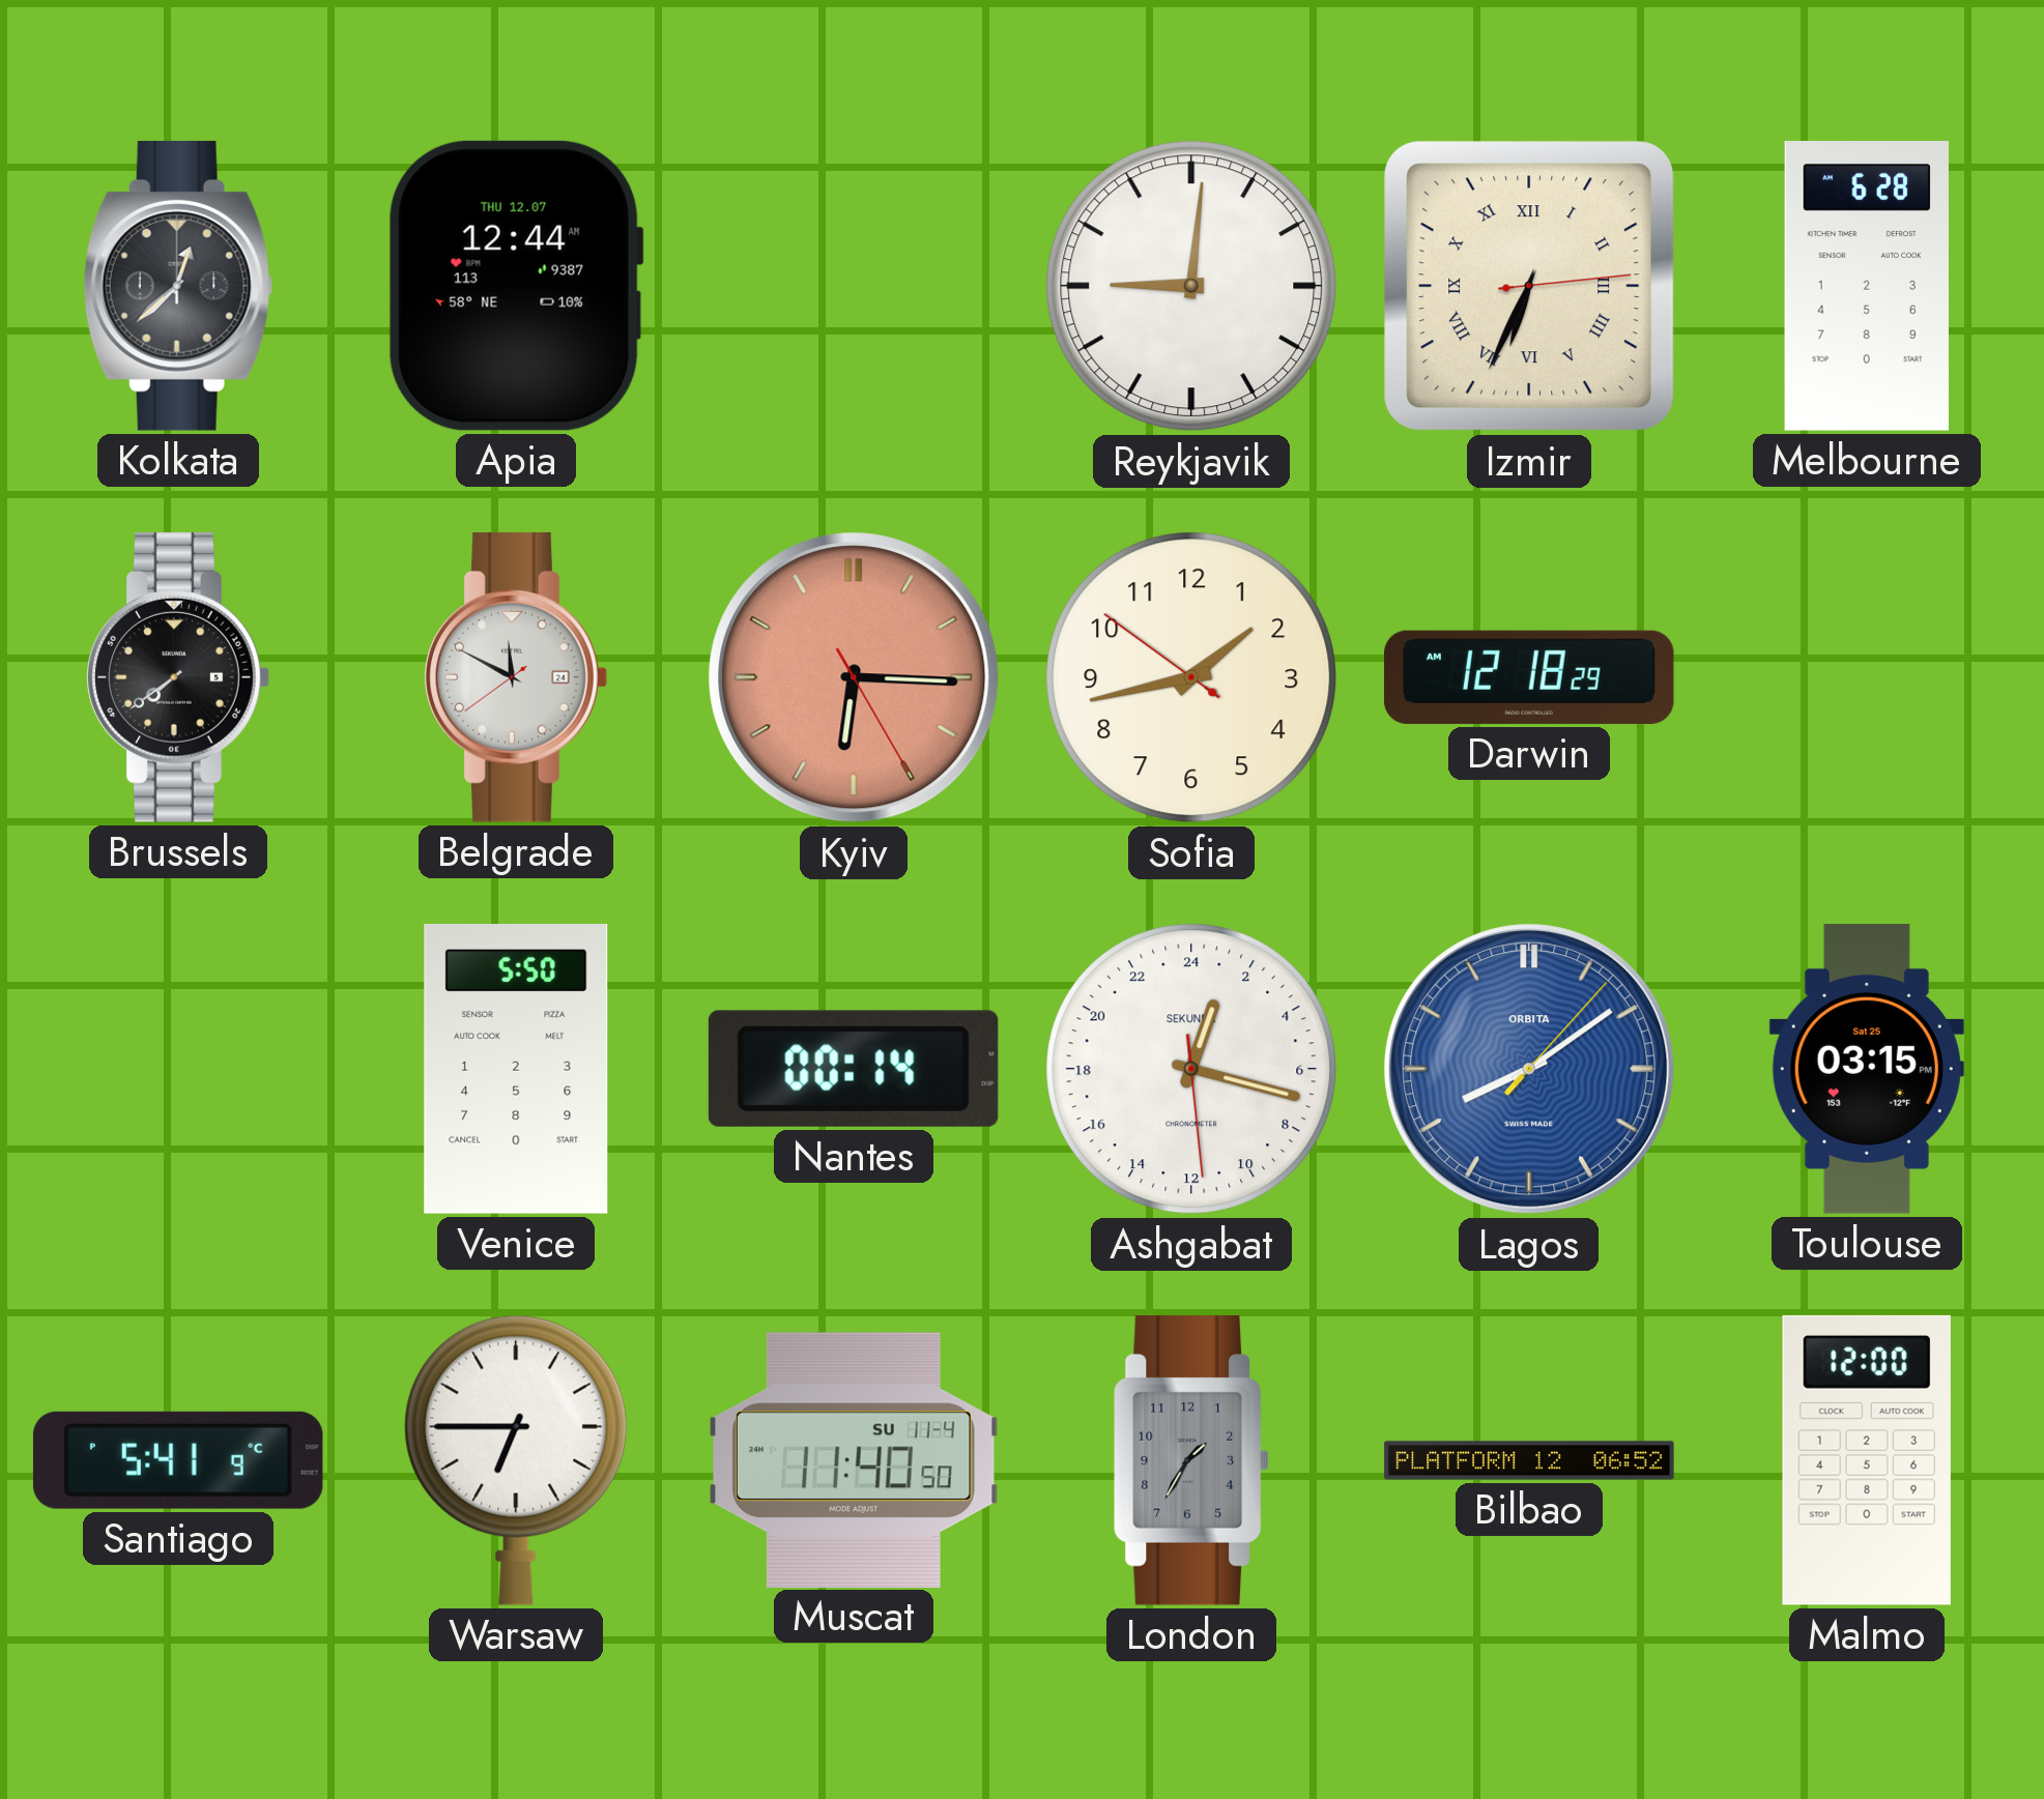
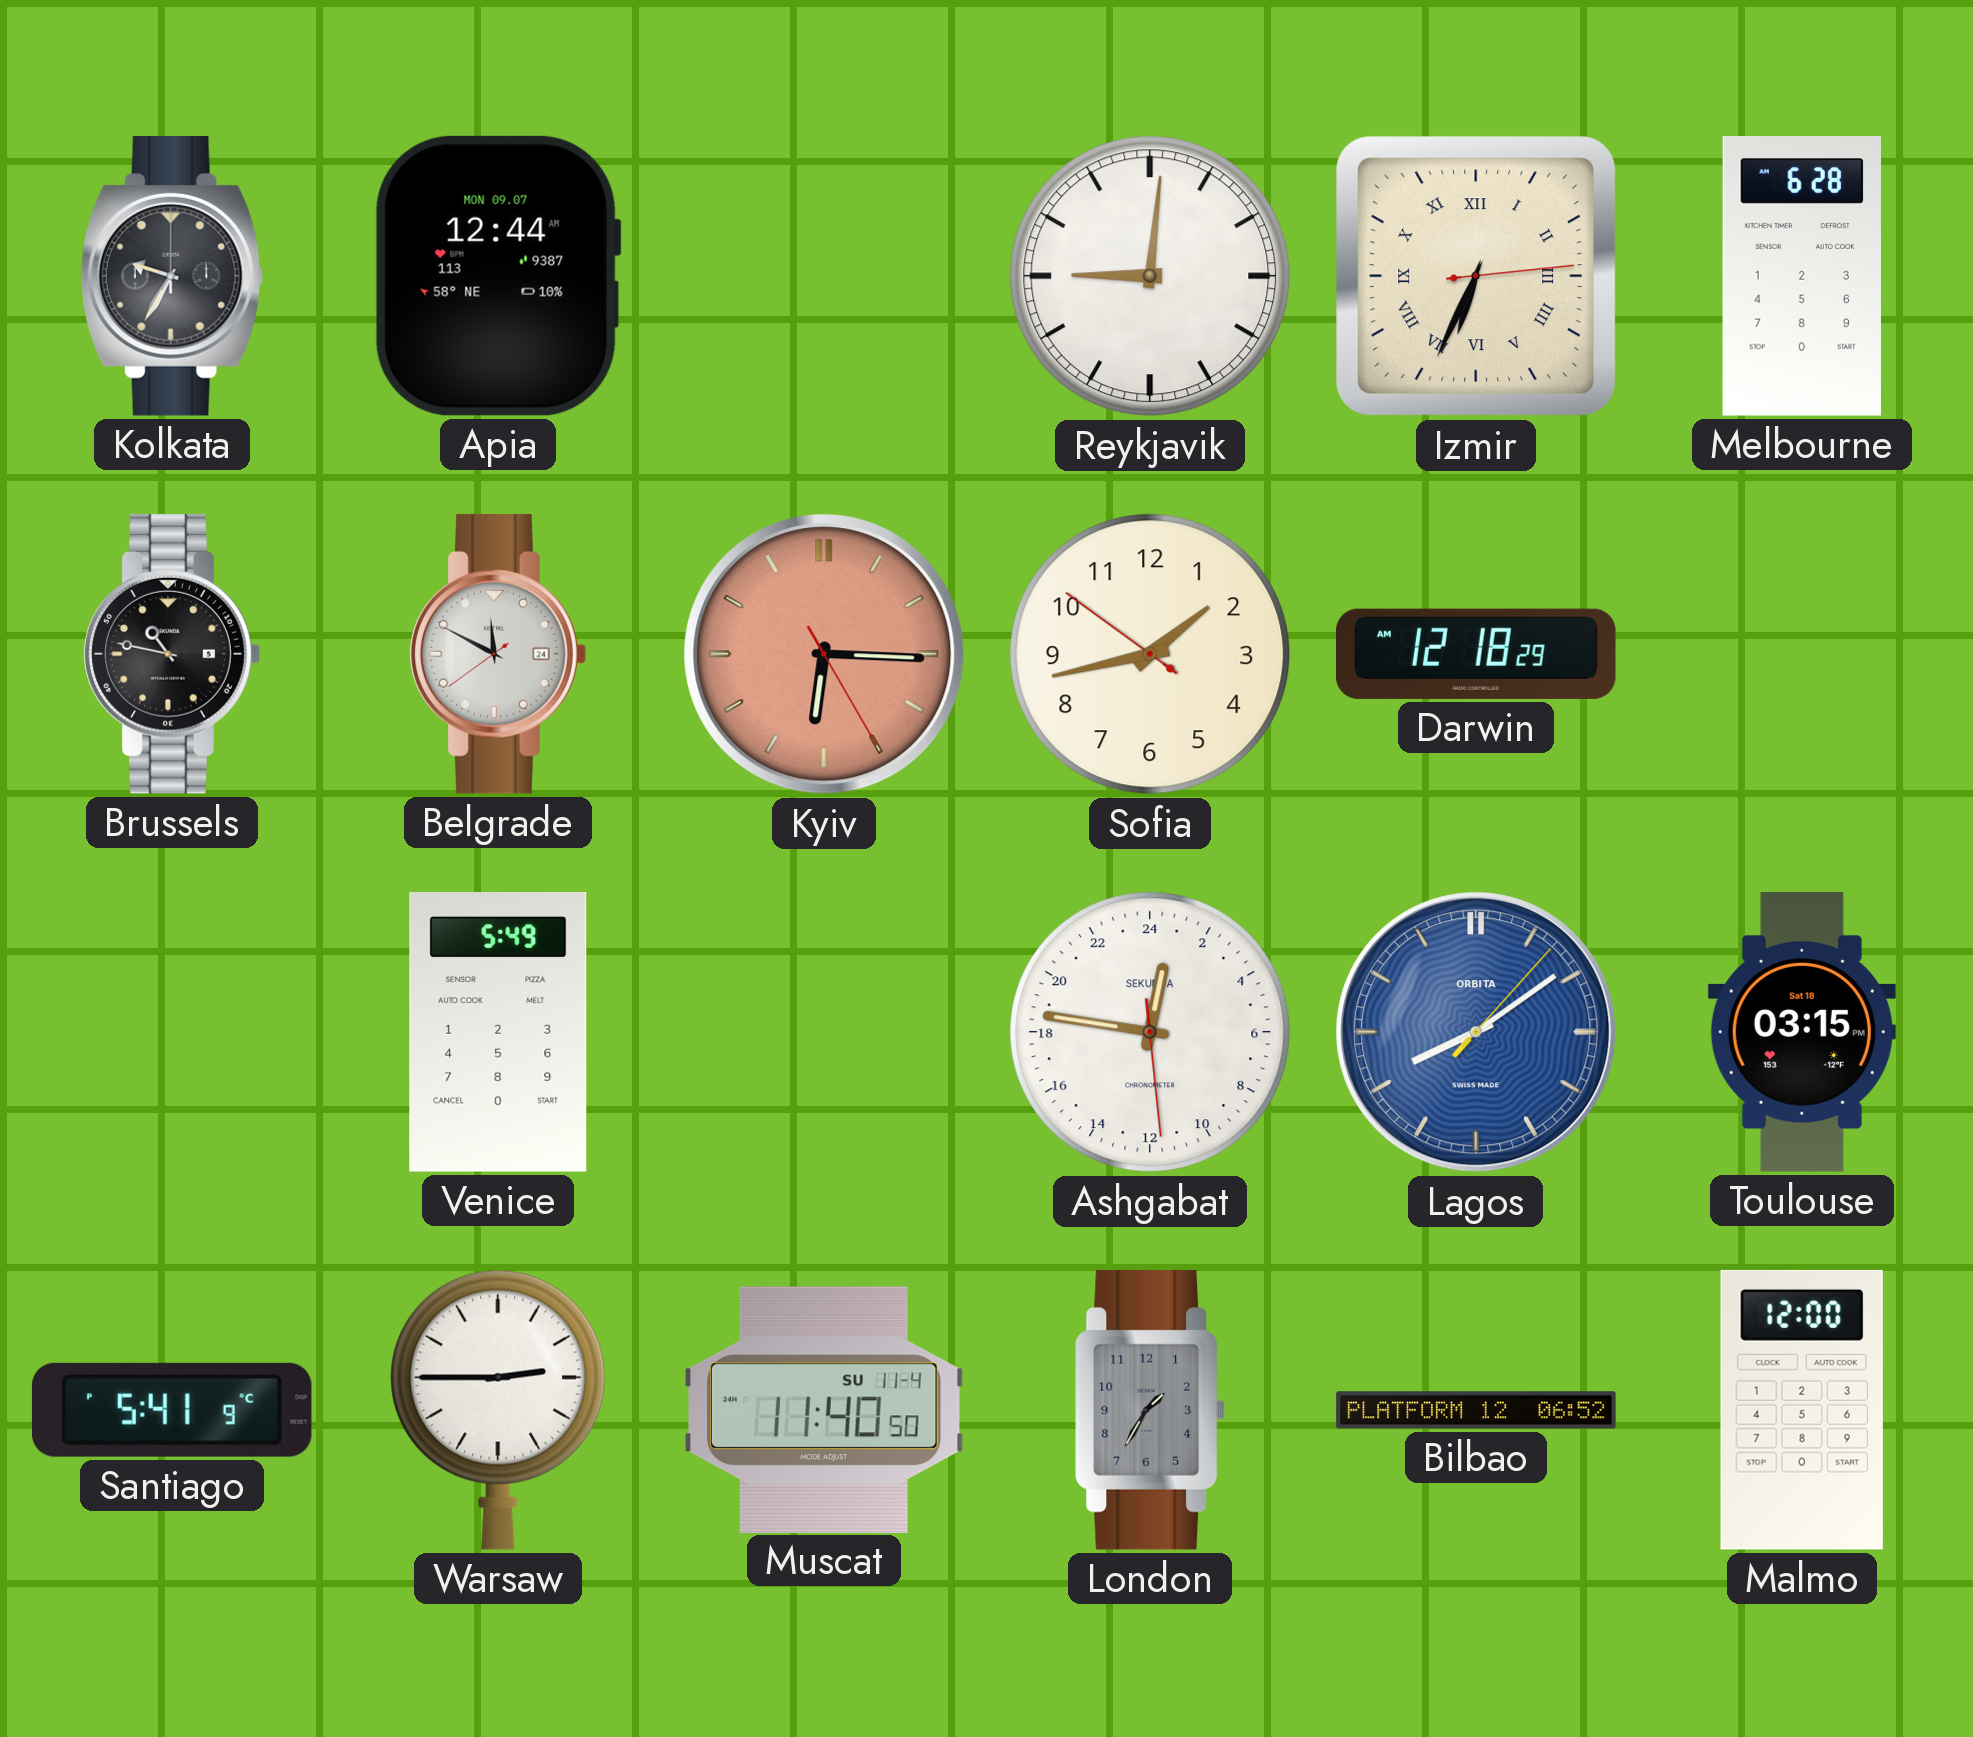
Kolkata: 12:38 -> 9:35 (172, 276)
Apia date: THU 12.07 -> MON 09.07 (498, 276)
Brussels: 7:39 -> 10:47 (172, 654)
Venice: 5:50 -> 5:49 (498, 1032)
Nantes: 00:14 -> none (854, 1069)
Ashgabat: 1:17 -> 0:46 (1150, 1032)
Toulouse date: Sat 25 -> Sat 18 (1802, 1032)
Warsaw: 6:45 -> 2:45 (498, 1410)
